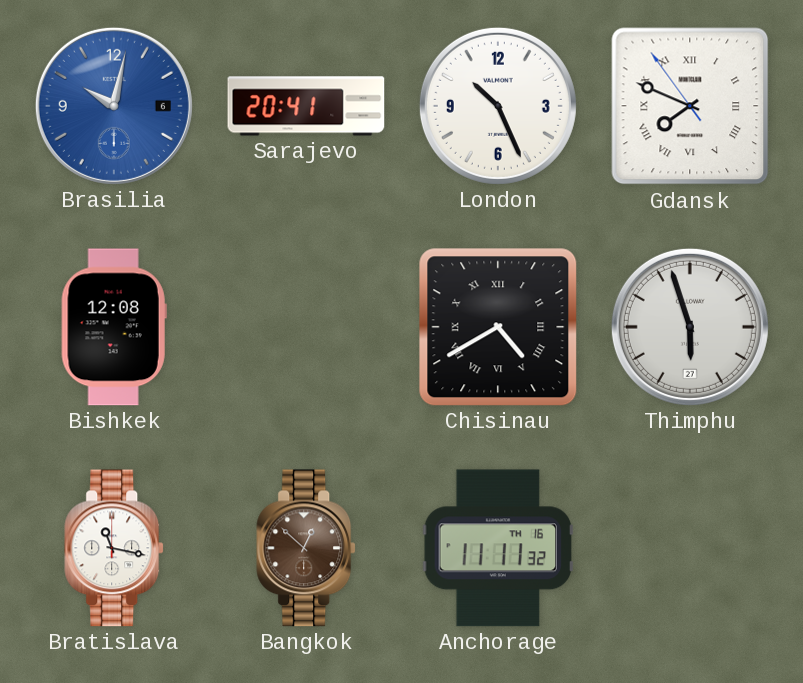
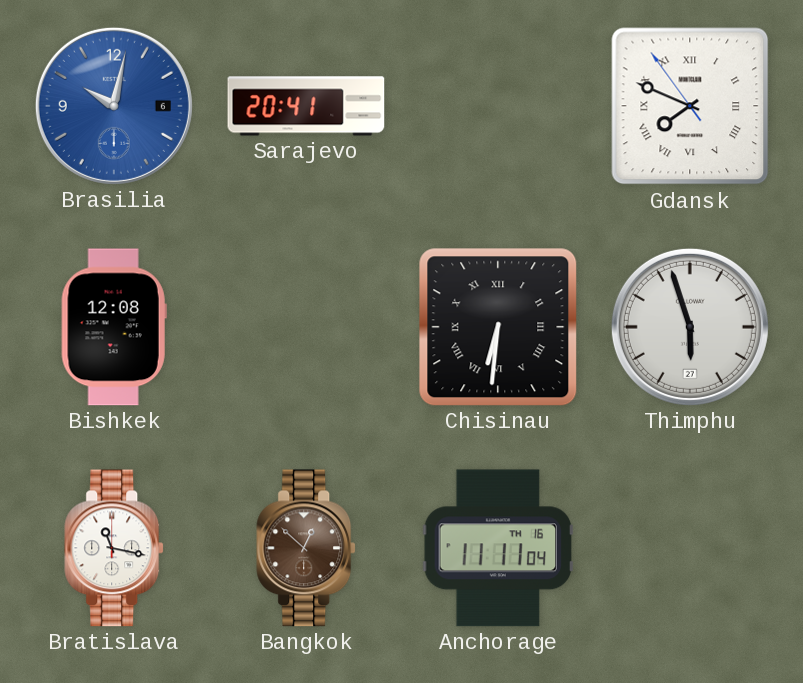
London: 10:26 -> none (498, 106)
Chisinau: 4:40 -> 6:31 (498, 327)
Anchorage: 11:11:32 -> 11:11:04 (498, 548)
